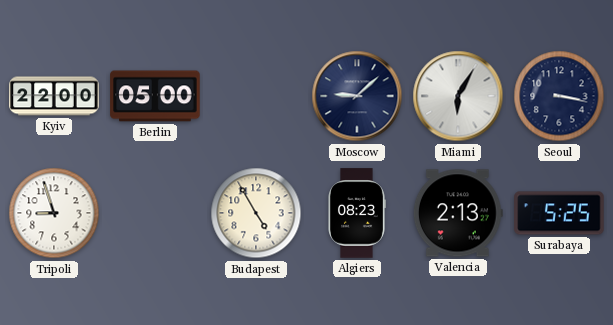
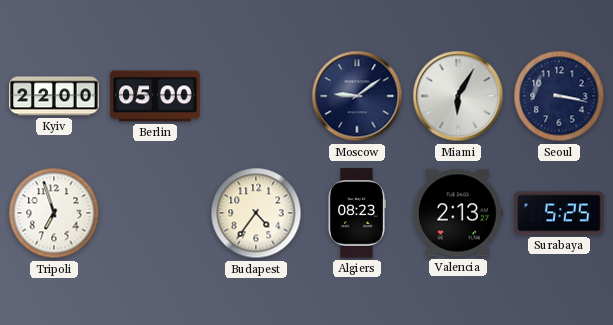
Moscow: 9:08 -> 9:09 (357, 96)
Tripoli: 8:57 -> 6:57 (54, 213)
Budapest: 4:55 -> 4:36 (256, 213)
